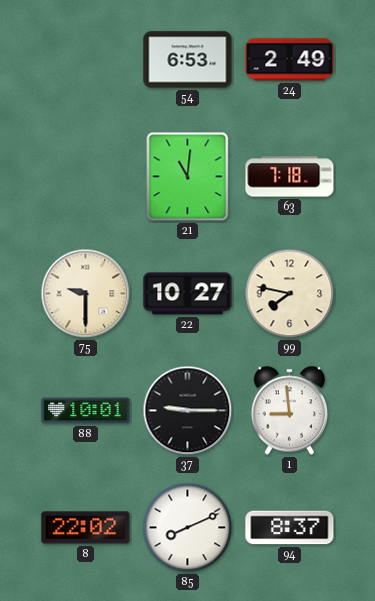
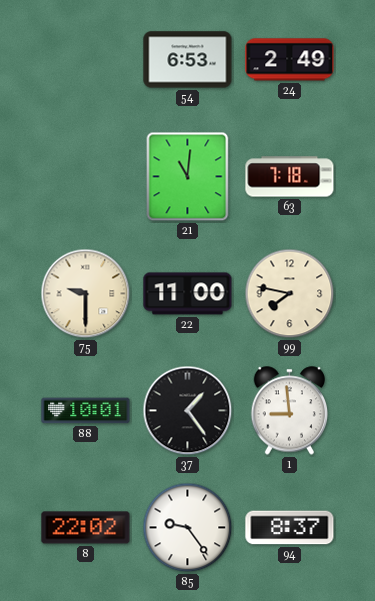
22: 10:27 -> 11:00 (188, 294)
37: 9:15 -> 1:24 (188, 411)
85: 8:11 -> 9:24 (188, 528)
